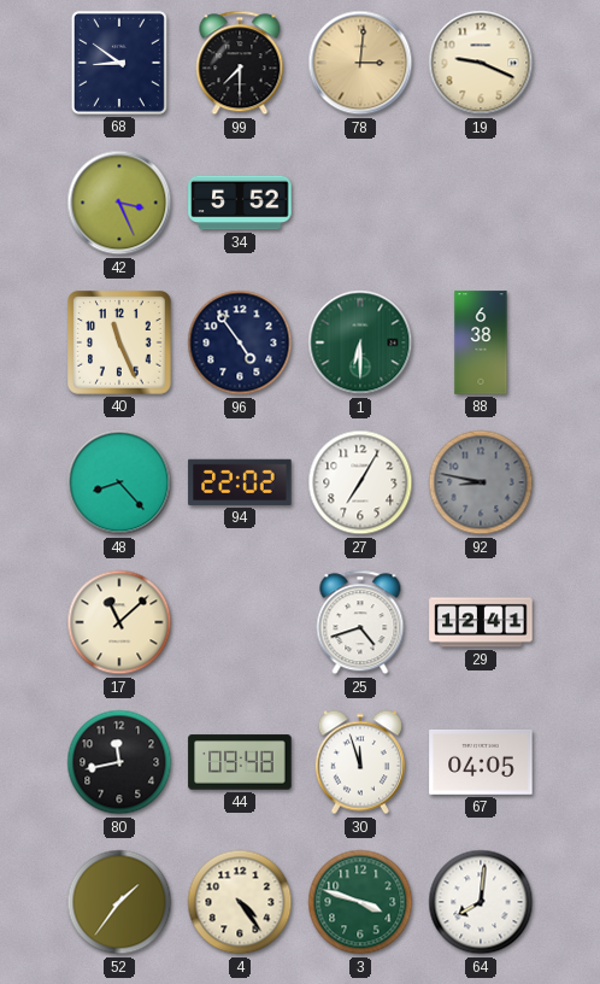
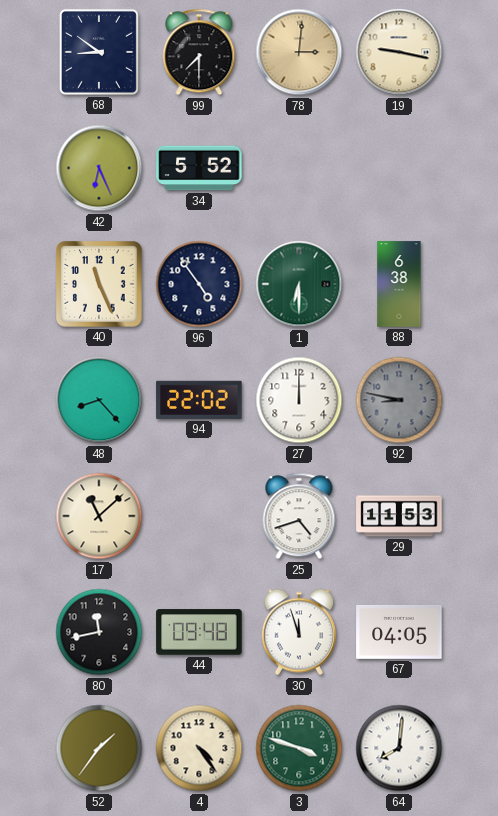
19: 9:19 -> 9:17 (399, 52)
42: 3:26 -> 6:26 (99, 168)
27: 7:05 -> 12:00 (299, 400)
29: 12:41 -> 11:53 (399, 516)
